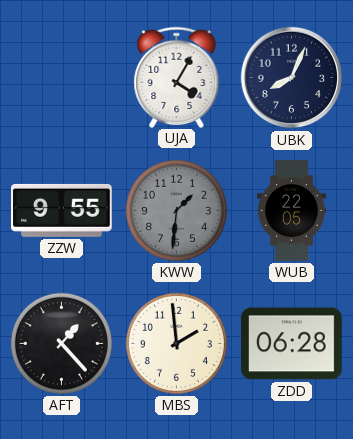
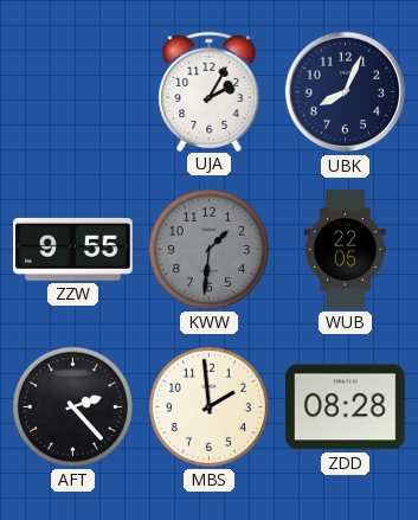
UJA: 4:05 -> 2:05 (210, 91)
AFT: 1:23 -> 2:23 (72, 406)
ZDD: 06:28 -> 08:28 (346, 407)
